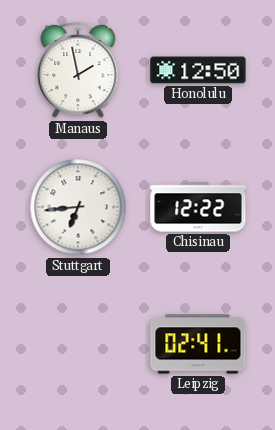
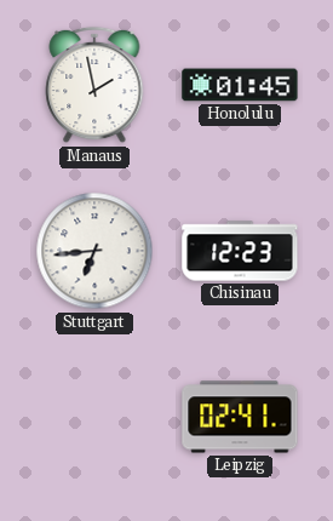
Honolulu: 12:50 -> 01:45 (240, 85)
Chisinau: 12:22 -> 12:23 (240, 251)
